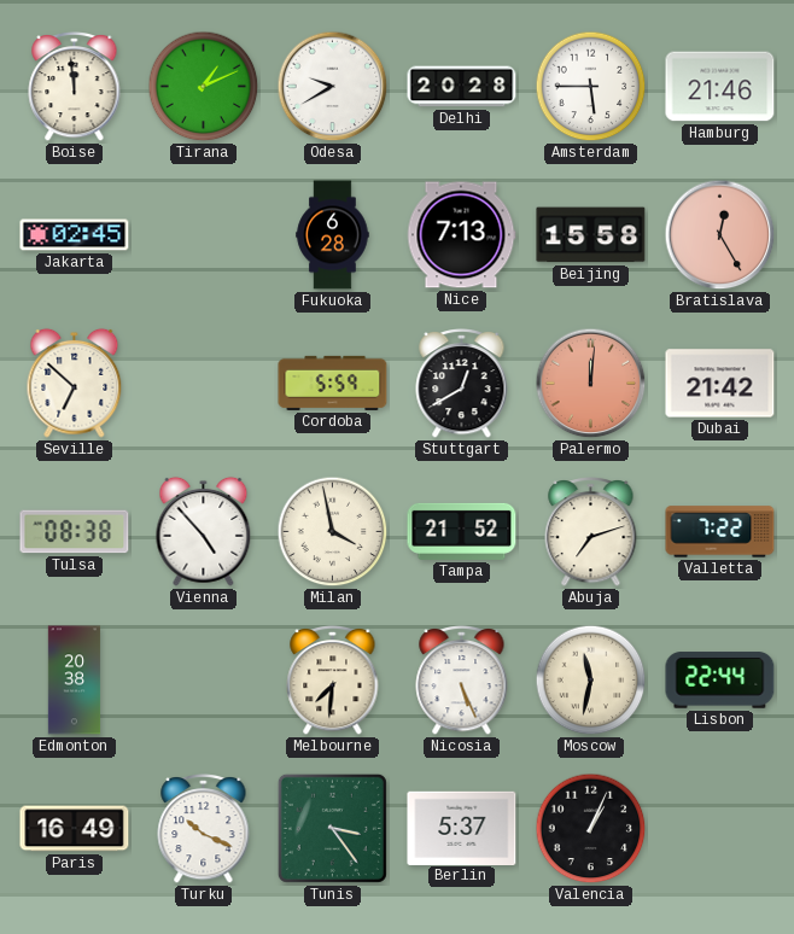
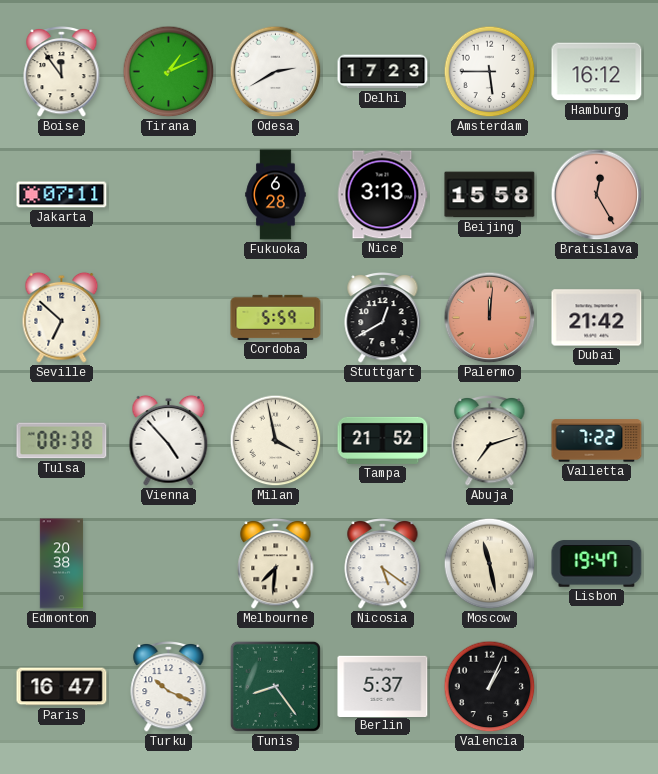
Boise: 11:59 -> 11:54 (62, 72)
Odesa: 9:40 -> 2:40 (276, 72)
Delhi: 20:28 -> 17:23 (383, 72)
Hamburg: 21:46 -> 16:12 (597, 72)
Jakarta: 02:45 -> 07:11 (62, 195)
Nice: 7:13 -> 3:13 (382, 195)
Nicosia: 5:26 -> 5:21 (383, 564)
Moscow: 11:32 -> 11:28 (490, 564)
Lisbon: 22:44 -> 19:47 (597, 564)
Paris: 16:49 -> 16:47 (62, 687)
Tunis: 3:24 -> 8:24 (275, 686)
